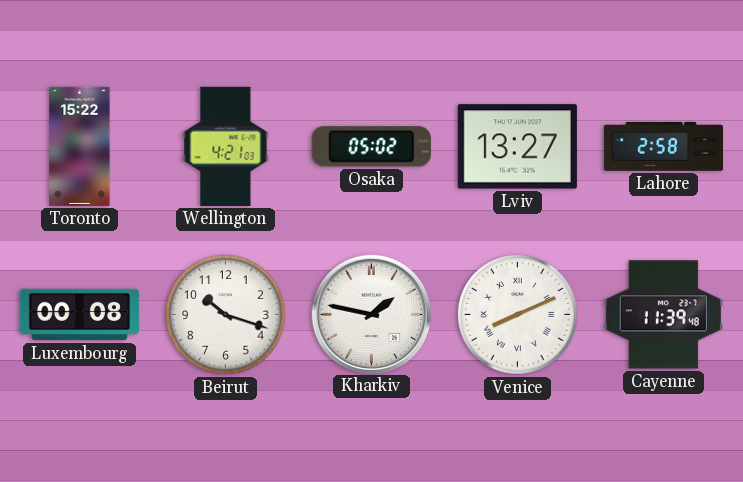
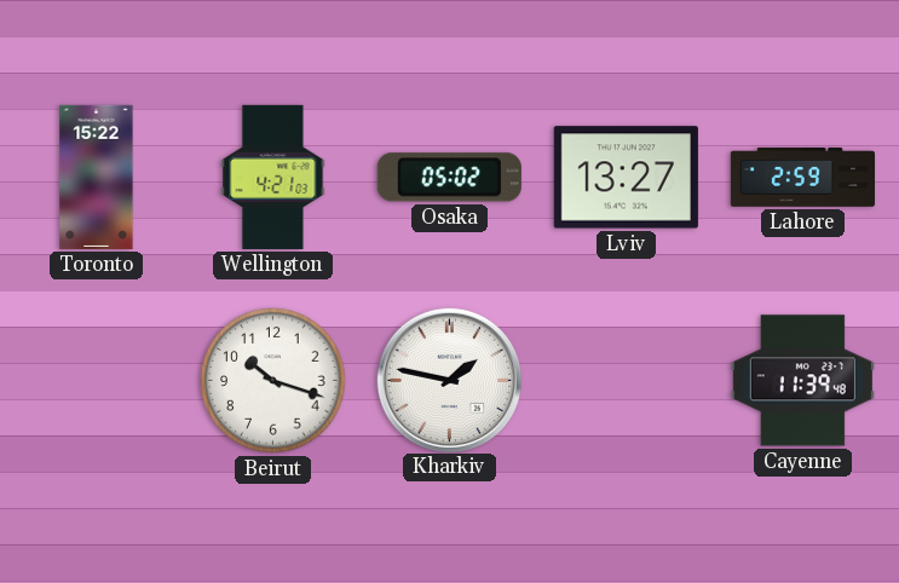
Lahore: 2:58 -> 2:59 (802, 178)
Luxembourg: 00:08 -> none (79, 315)
Venice: 8:11 -> none (518, 315)
